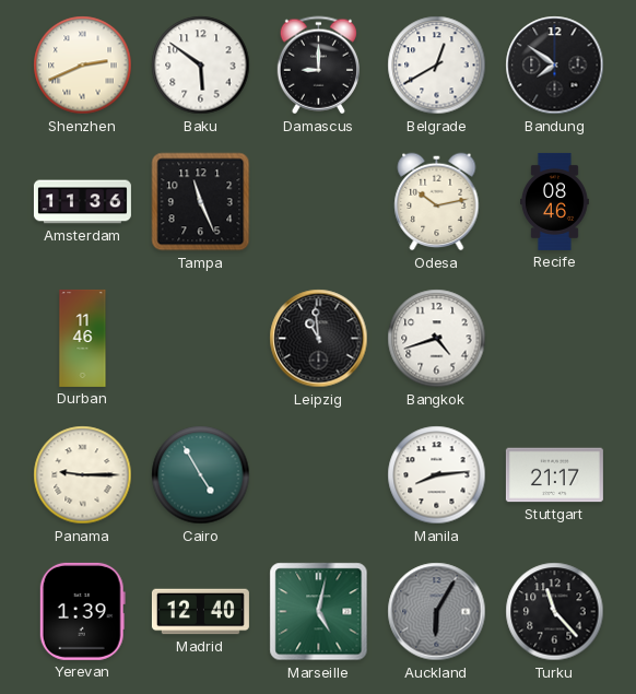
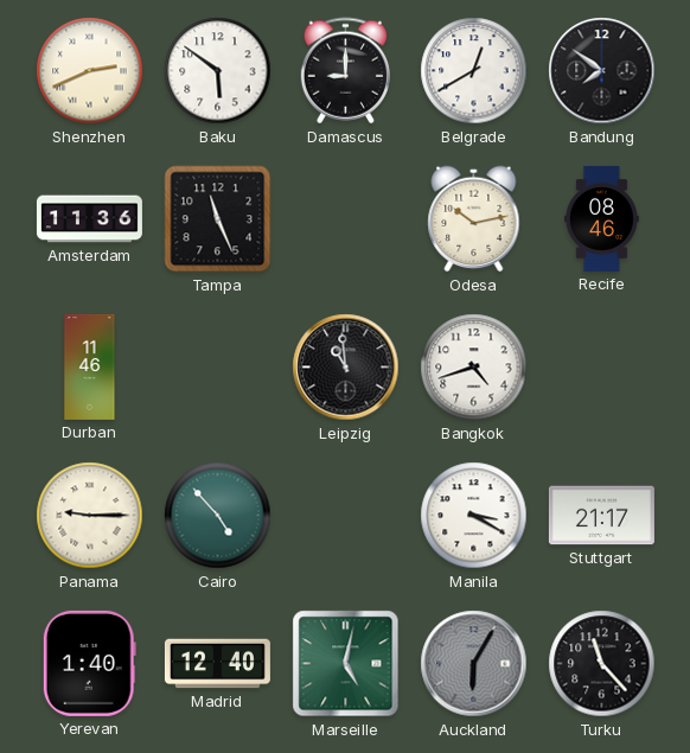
Cairo: 4:55 -> 4:53 (218, 516)
Manila: 8:14 -> 3:20 (474, 516)
Yerevan: 1:39 -> 1:40 (89, 663)
